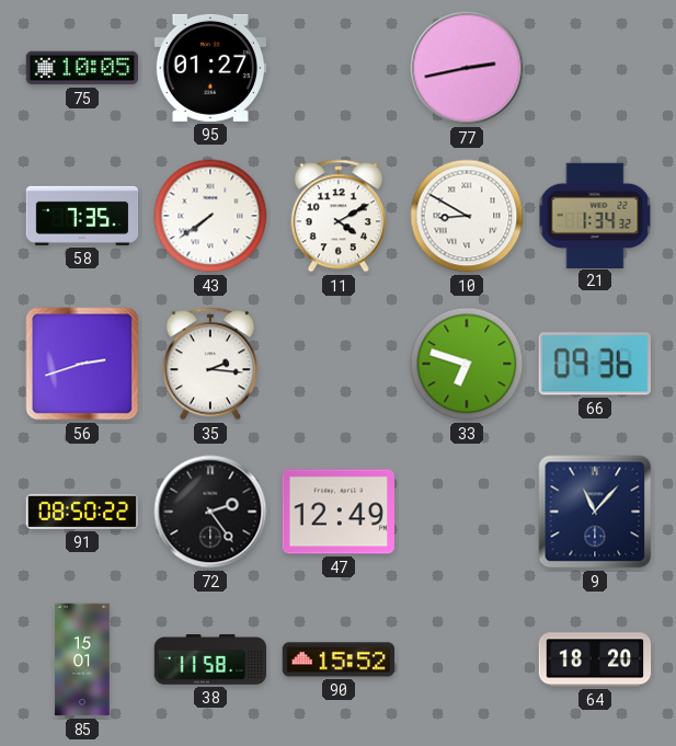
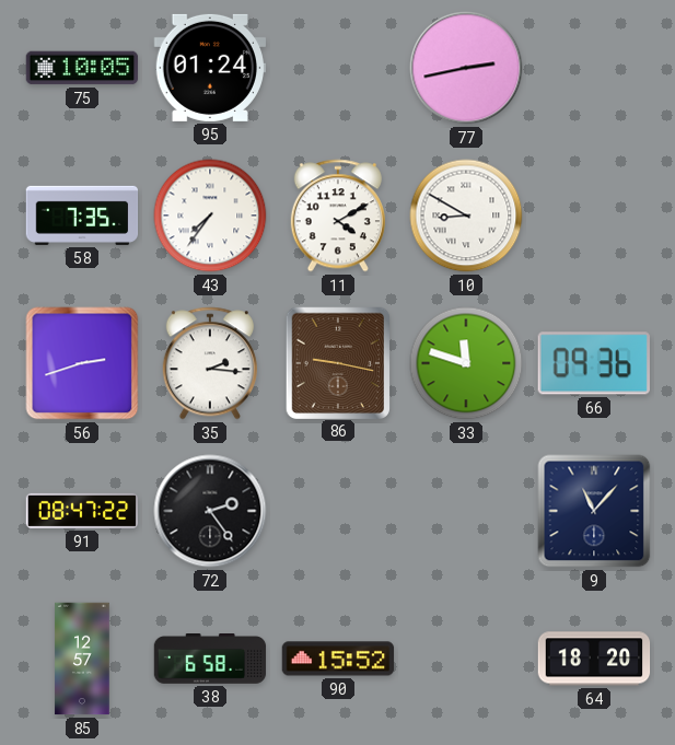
95: 01:27 -> 01:24 (209, 68)
43: 7:39 -> 7:36 (210, 216)
21: 1:34 -> none (595, 215)
86: none -> 9:17 (337, 362)
33: 6:48 -> 11:48 (466, 363)
91: 08:50 -> 08:47 (82, 511)
47: 12:49 -> none (337, 512)
85: 15:01 -> 12:57 (82, 659)
38: 11:58 -> 6:58 (210, 660)
